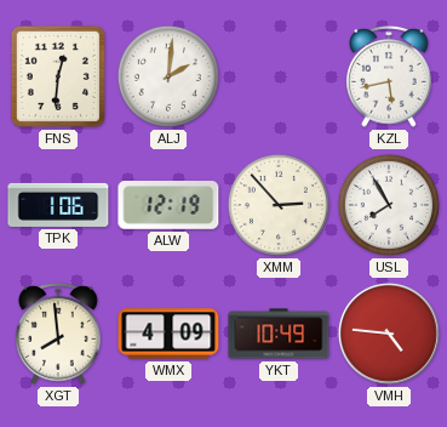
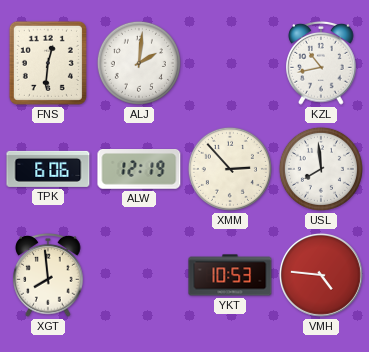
KZL: 5:43 -> 10:43 (321, 63)
TPK: 1:06 -> 6:06 (48, 169)
USL: 7:55 -> 7:59 (321, 169)
WMX: 4:09 -> none (168, 334)
YKT: 10:49 -> 10:53 (230, 275)
